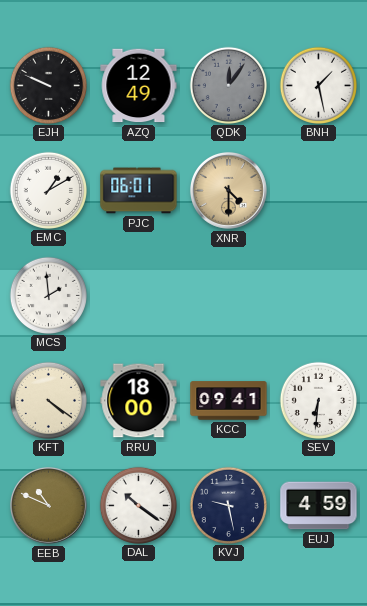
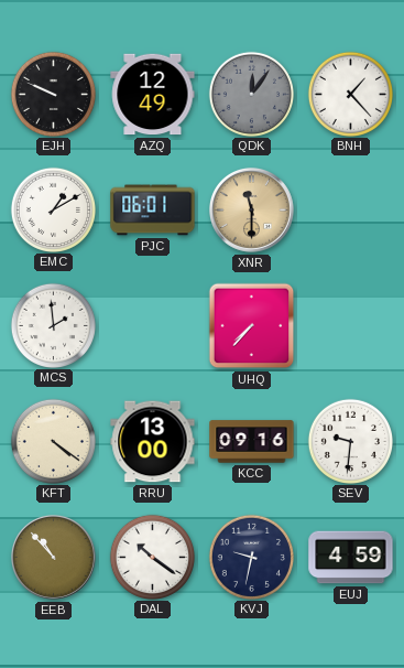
BNH: 1:28 -> 1:23 (350, 94)
XNR: 4:30 -> 11:30 (252, 211)
UHQ: none -> 7:37 (252, 326)
RRU: 18:00 -> 13:00 (153, 442)
KCC: 09:41 -> 09:16 (252, 442)
SEV: 6:31 -> 9:31 (350, 441)
EEB: 10:49 -> 10:53 (54, 558)
KVJ: 9:28 -> 9:32 (251, 557)
